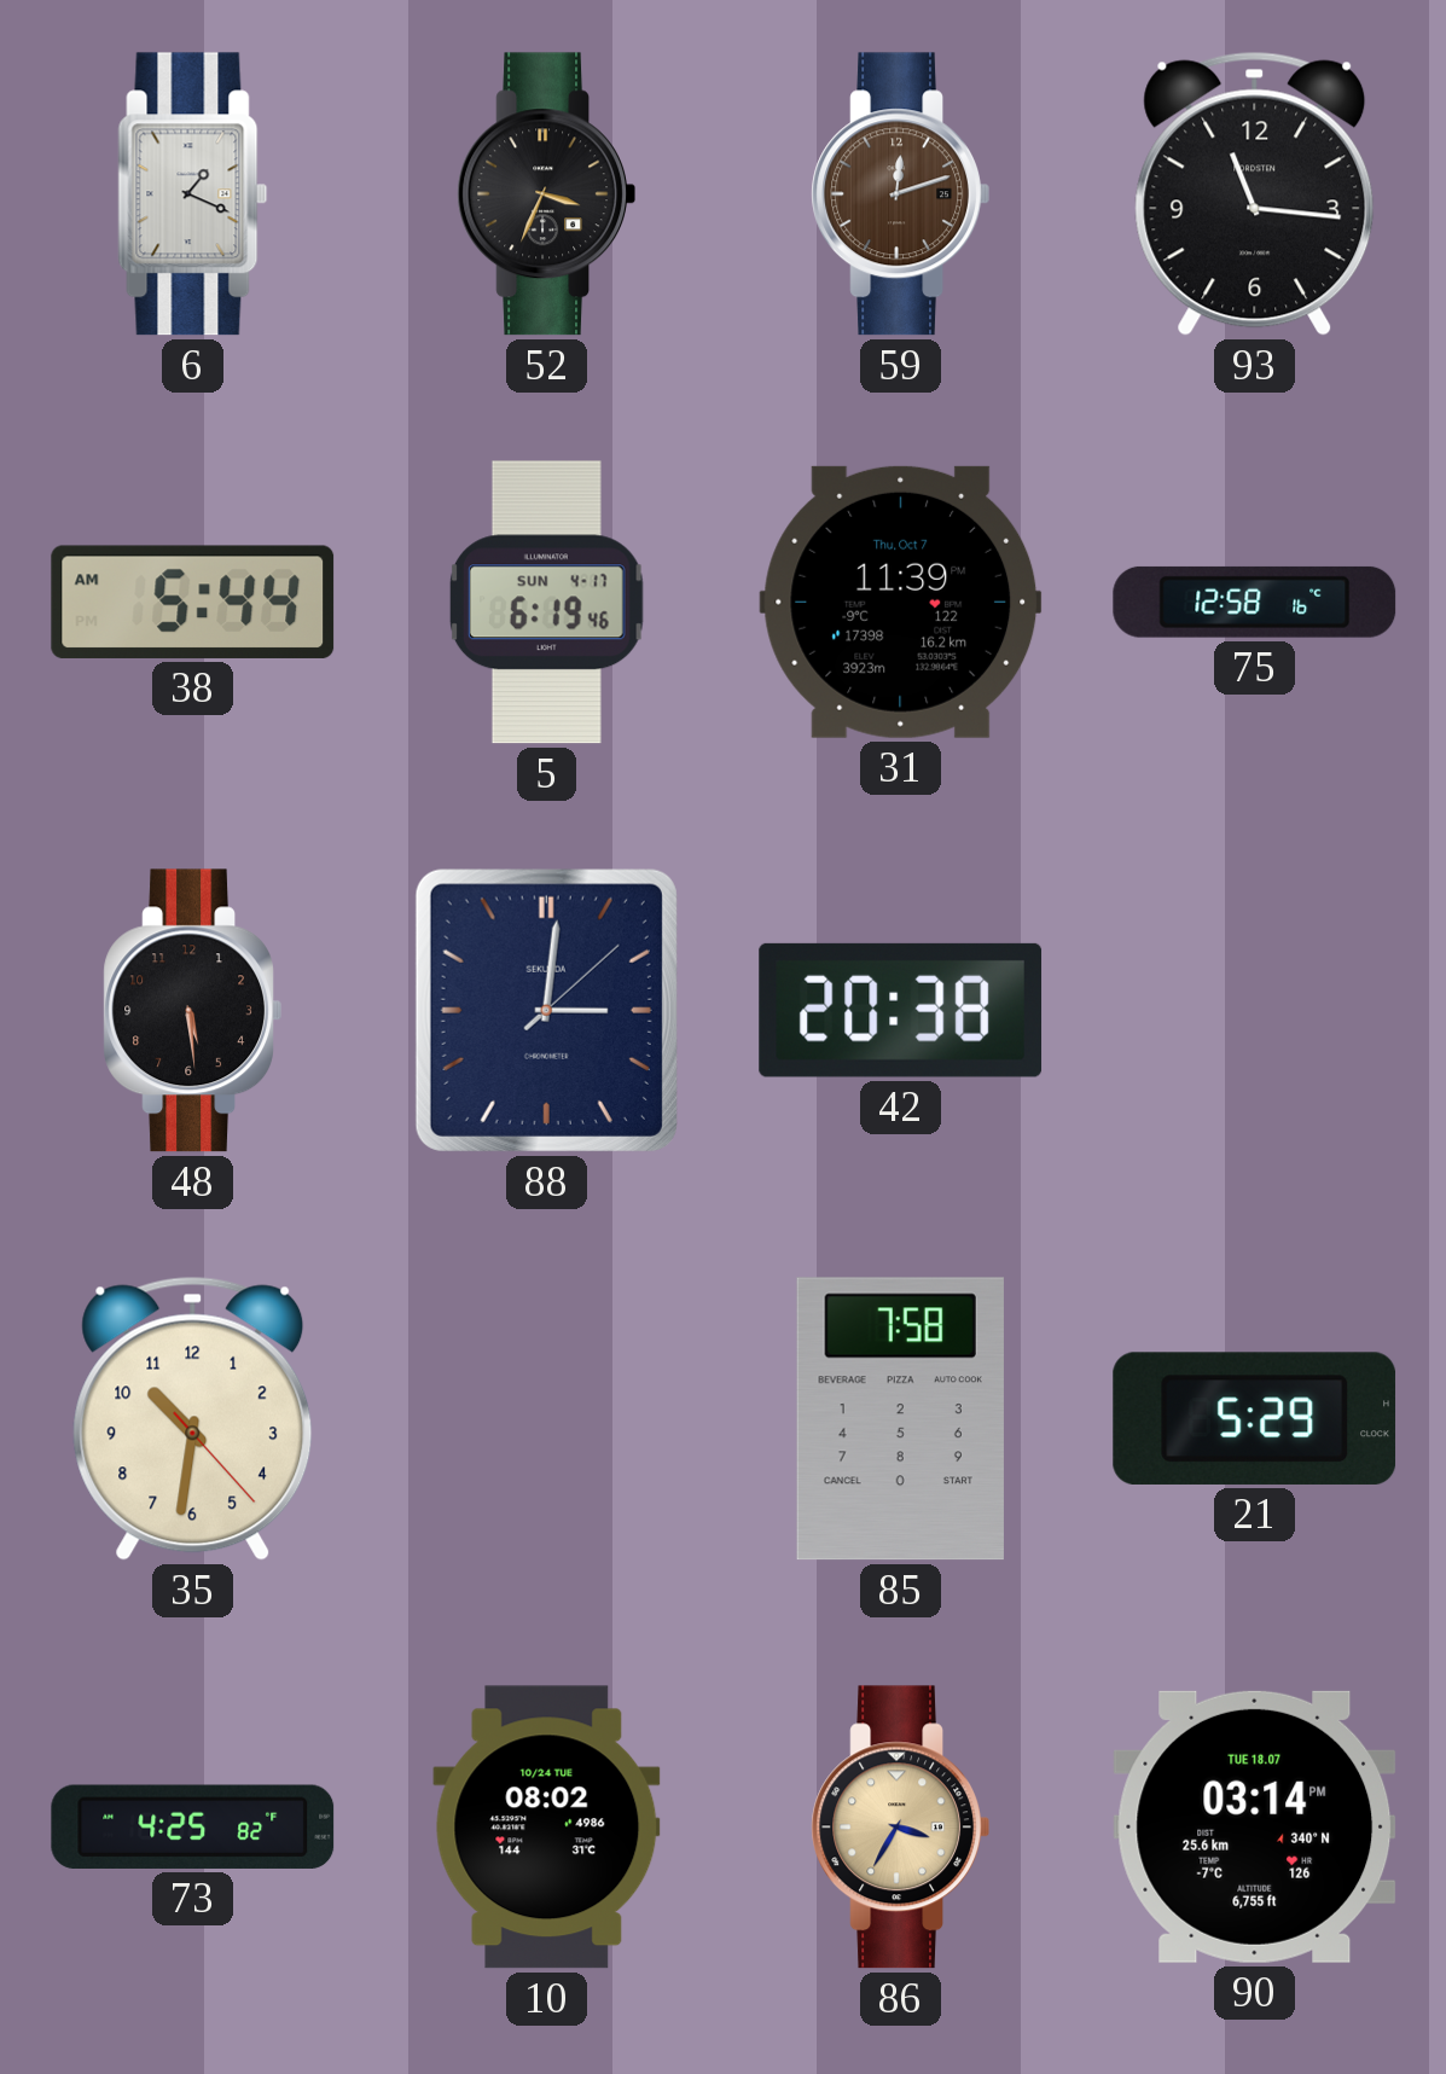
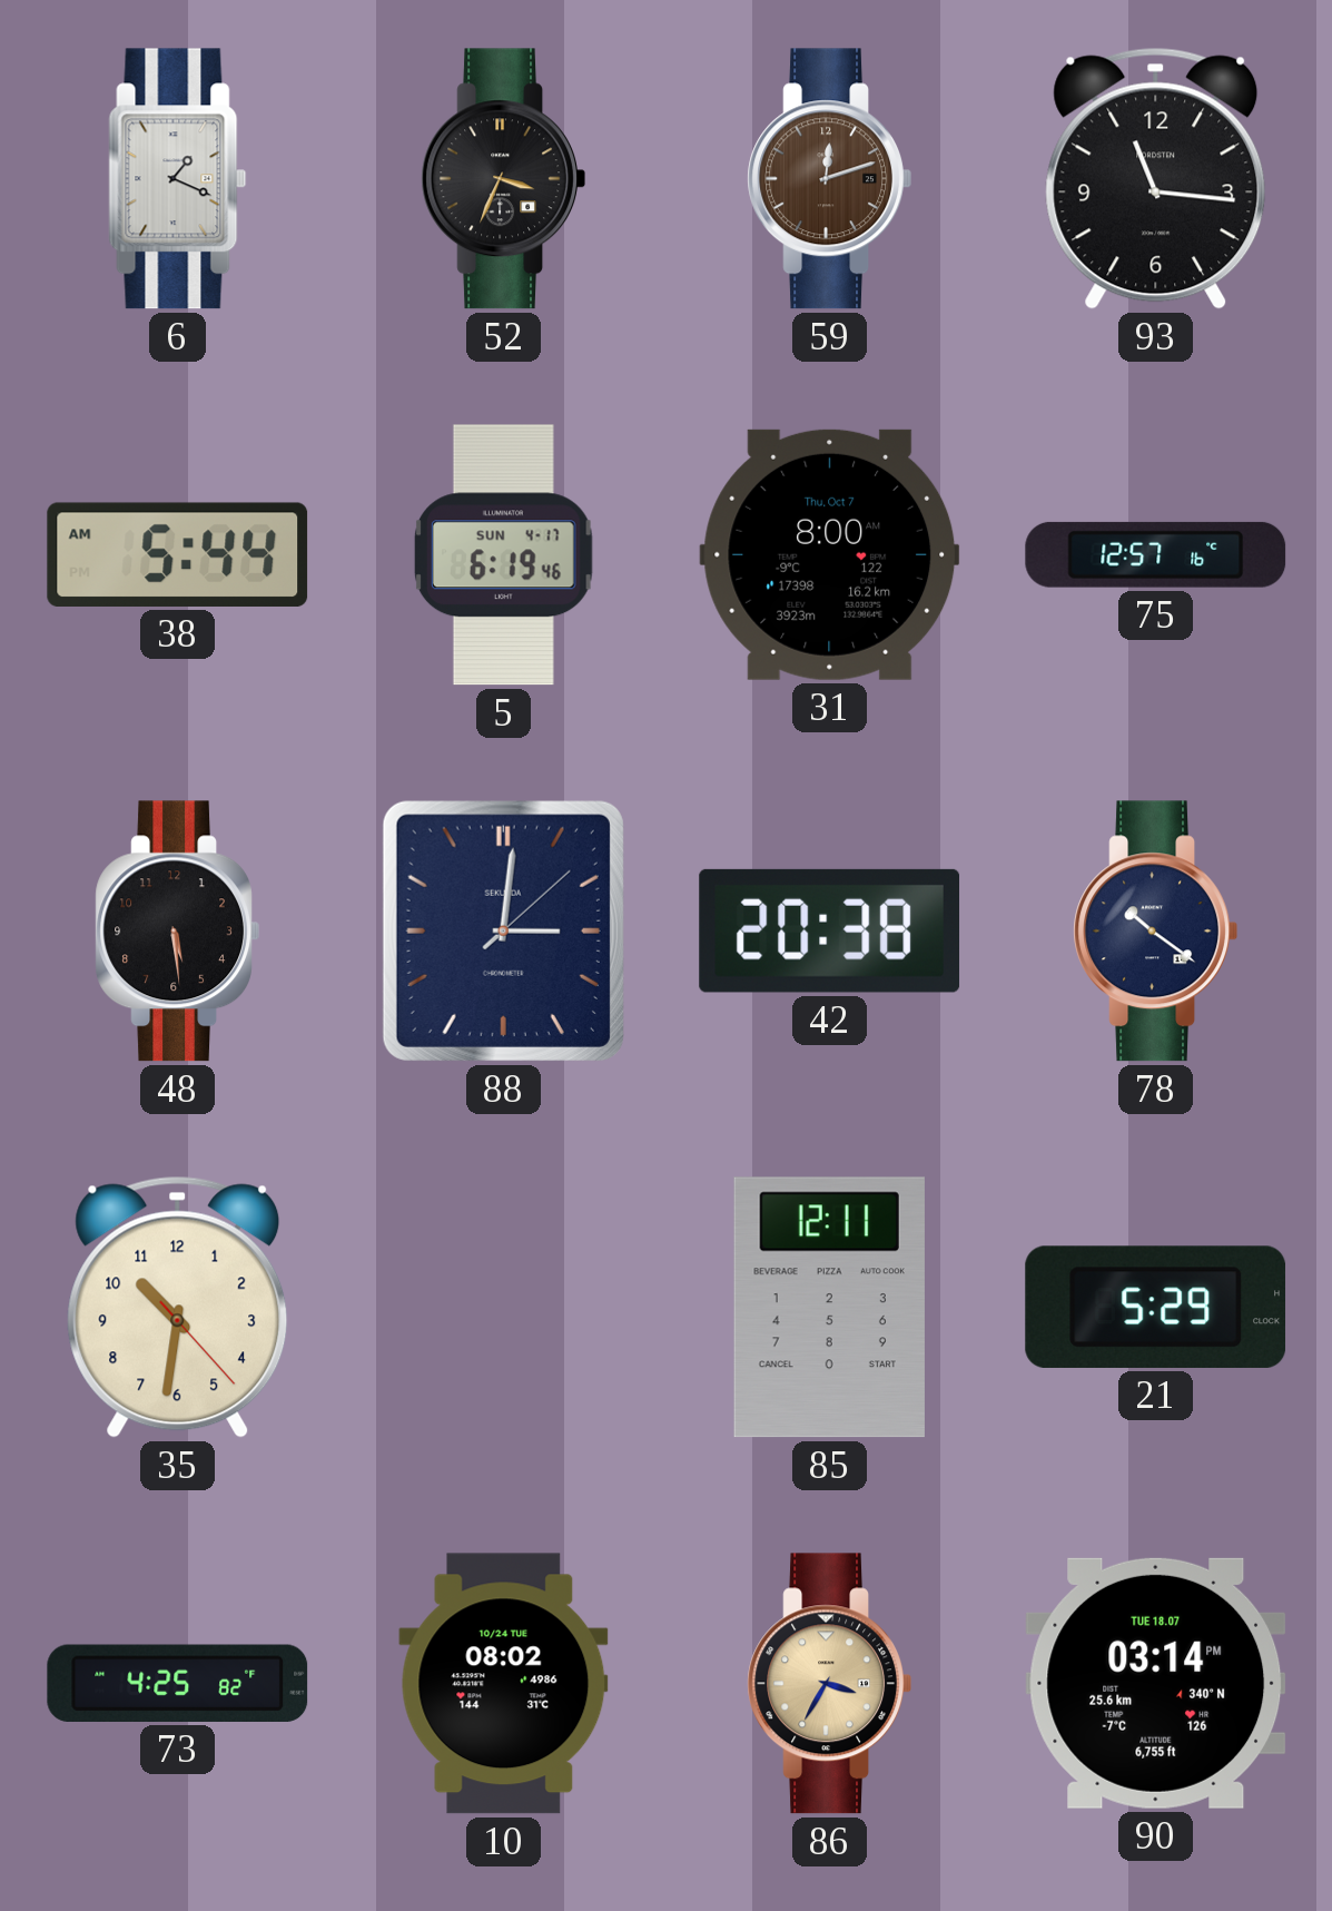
31: 11:39 -> 8:00 (830, 554)
75: 12:58 -> 12:57 (1156, 554)
78: none -> 10:21 (1155, 932)
85: 7:58 -> 12:11 (829, 1308)
